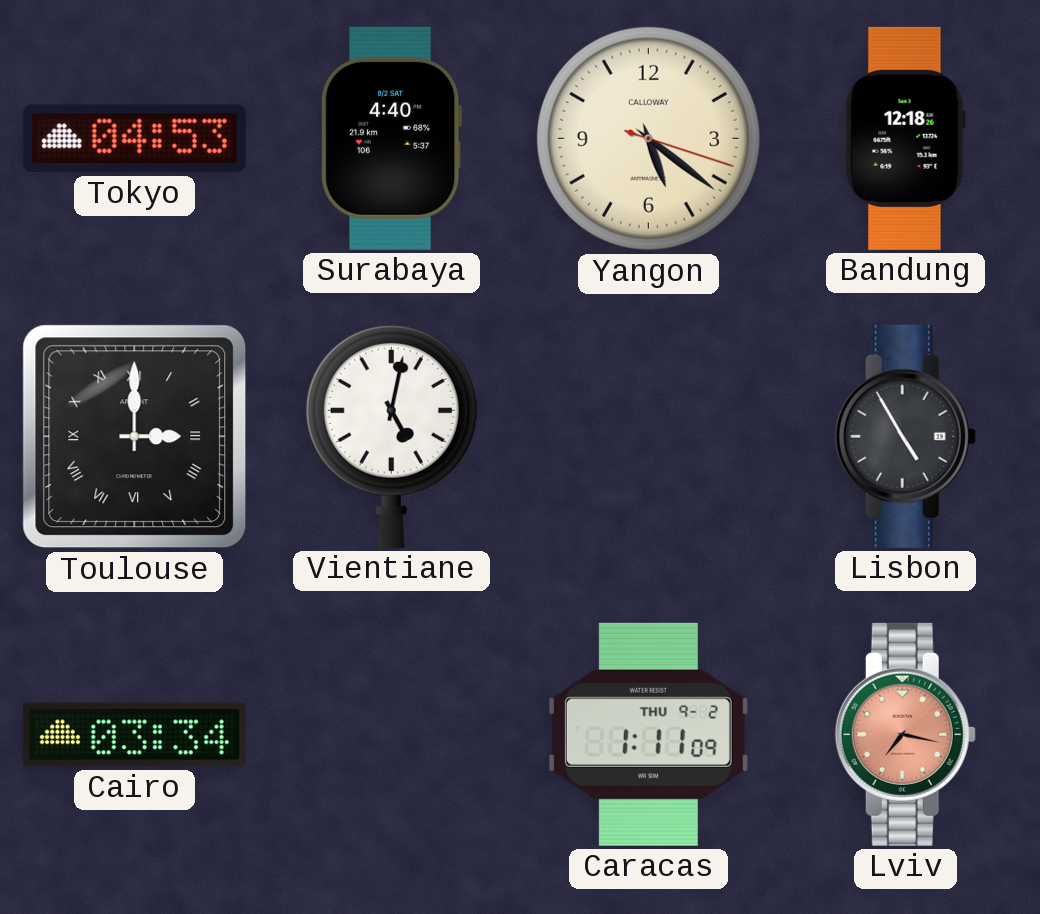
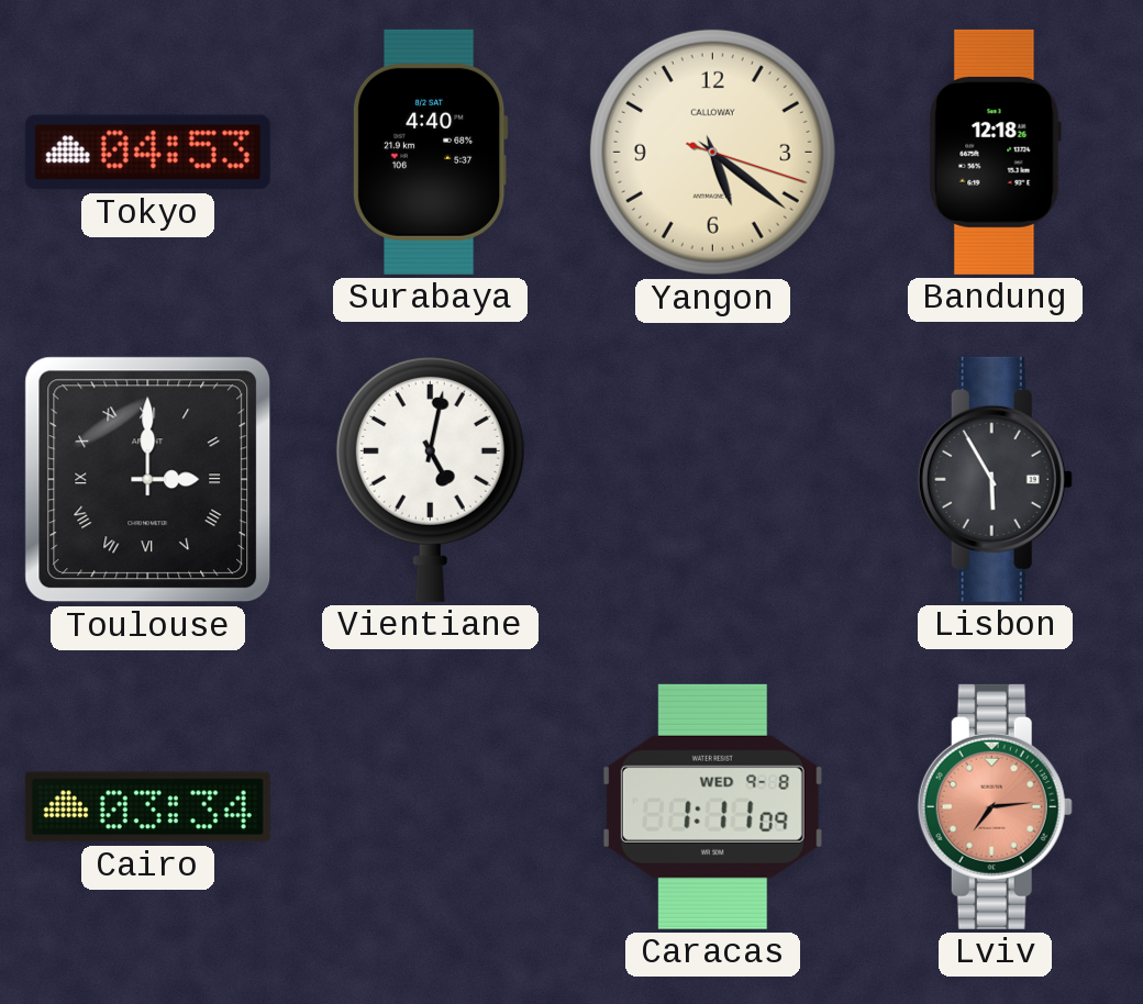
Lisbon: 4:55 -> 5:55 (995, 479)
Caracas date: THU 9-2 -> WED 9-8 (712, 806)
Lviv: 7:17 -> 7:14 (995, 806)
